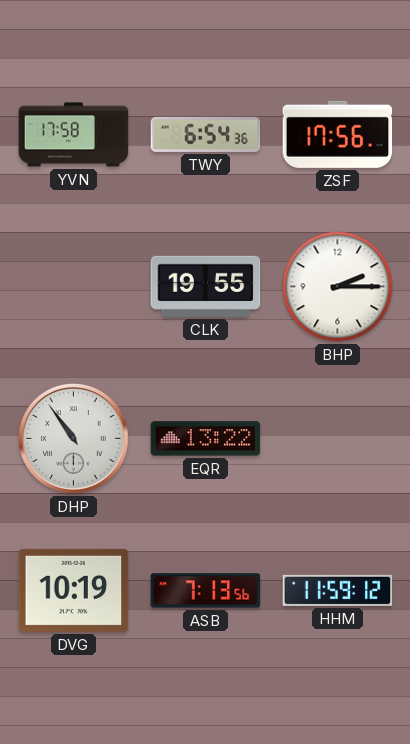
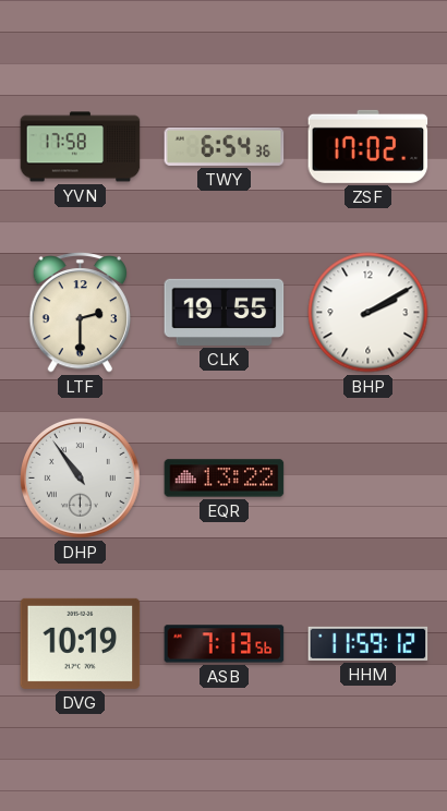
ZSF: 17:56 -> 17:02 (369, 146)
LTF: none -> 2:30 (80, 312)
BHP: 2:15 -> 2:10 (369, 313)
